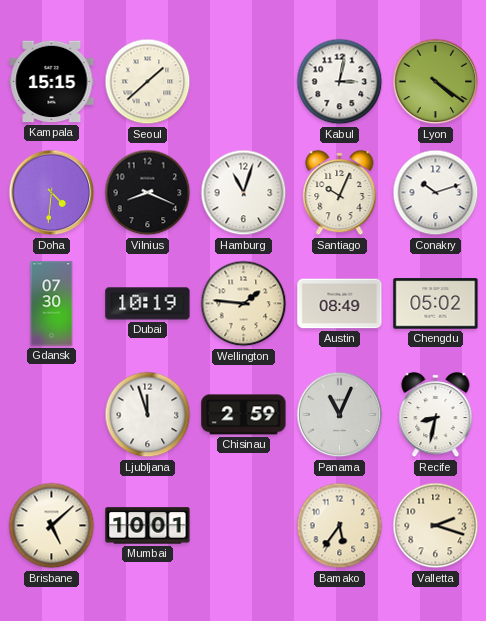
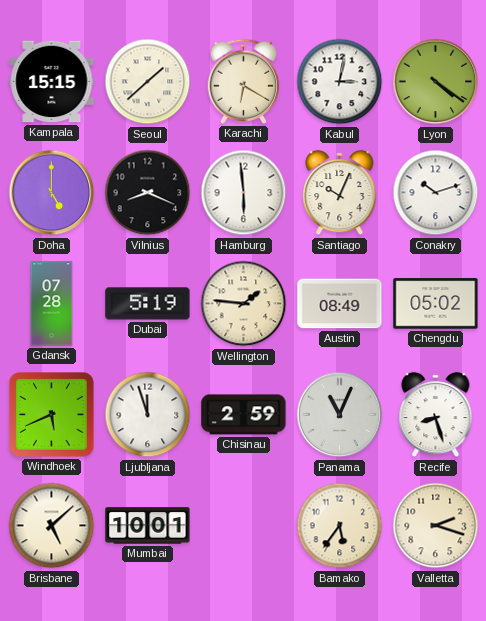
Karachi: none -> 6:20 (244, 81)
Doha: 4:31 -> 5:00 (52, 193)
Hamburg: 11:03 -> 5:59 (244, 193)
Gdansk: 07:30 -> 07:28 (52, 304)
Dubai: 10:19 -> 5:19 (148, 304)
Windhoek: none -> 5:41 (52, 415)
Recife: 8:32 -> 8:27 (436, 415)
